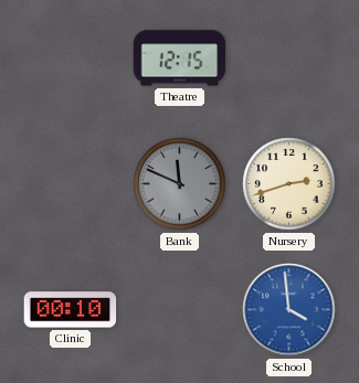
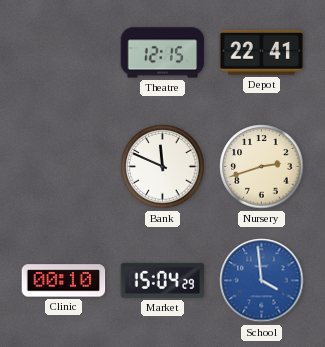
Depot: none -> 22:41 (262, 52)
Bank dial: grey -> white (163, 167)
Market: none -> 15:04 (163, 280)
